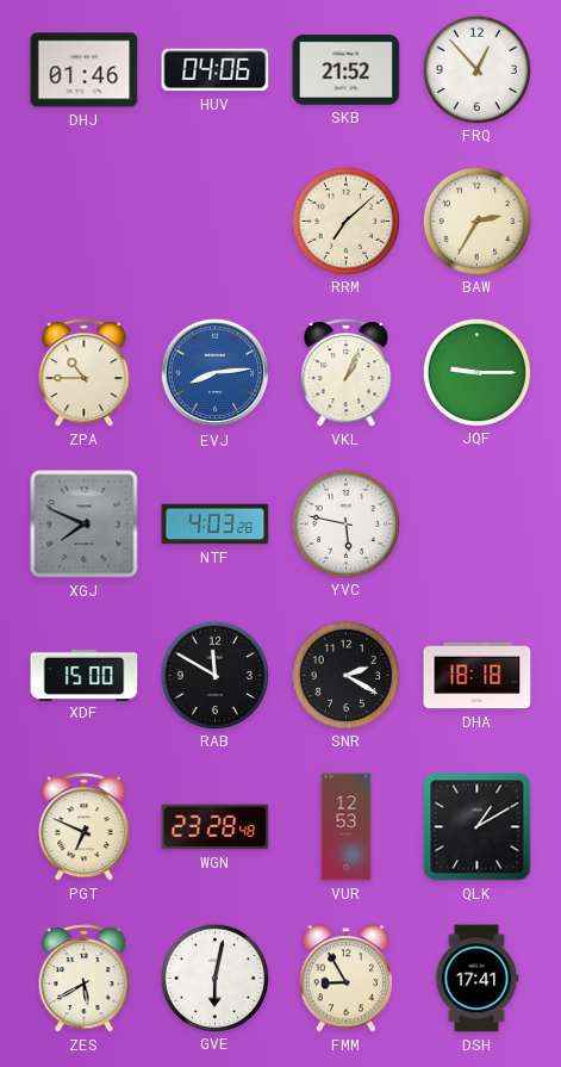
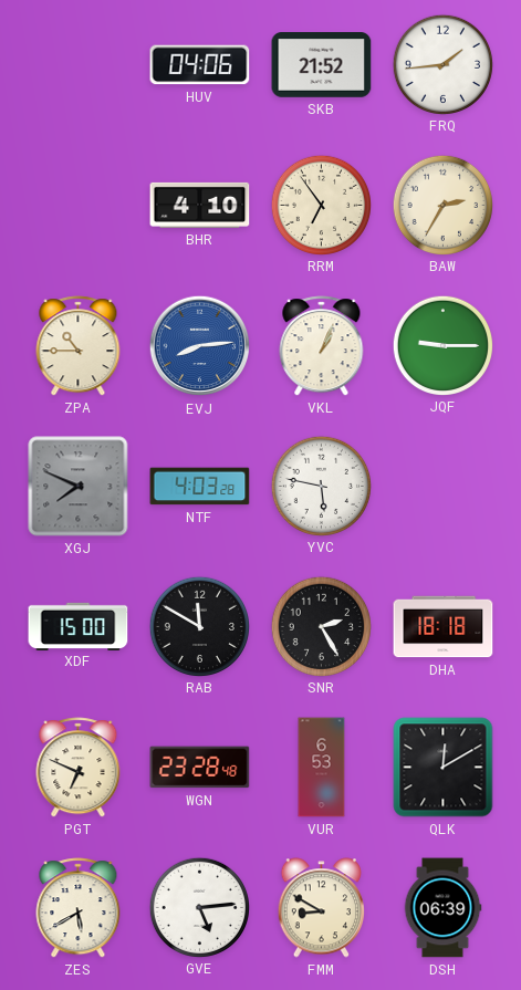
DHJ: 01:46 -> none (85, 70)
FRQ: 12:53 -> 1:44 (442, 64)
BHR: none -> 4:10 (200, 205)
RRM: 7:08 -> 6:54 (321, 205)
SNR: 2:20 -> 2:25 (321, 626)
VUR: 12:53 -> 6:53 (322, 768)
QLK: 1:10 -> 12:10 (444, 768)
GVE: 6:02 -> 5:14 (199, 907)
FMM: 8:55 -> 8:50 (322, 908)
DSH: 17:41 -> 06:39 (442, 908)
